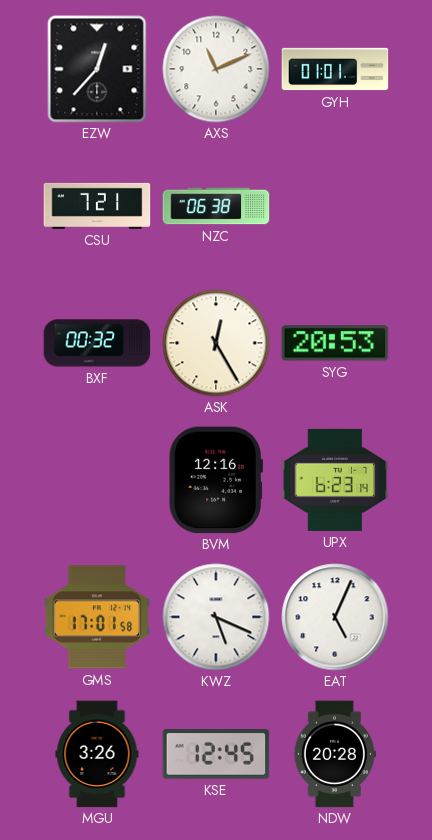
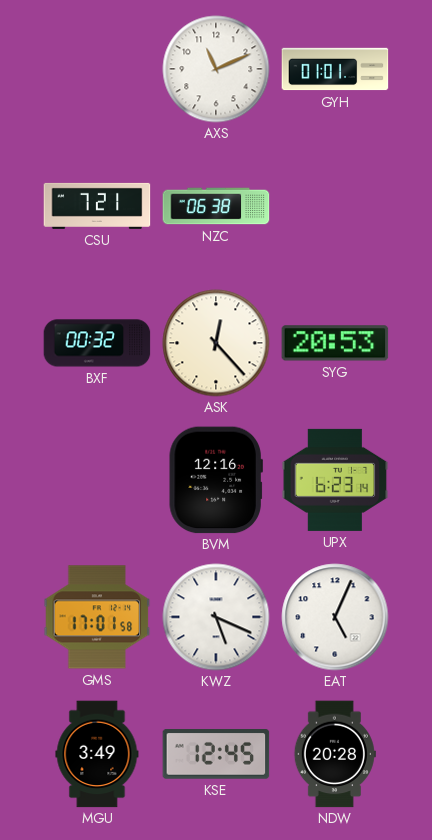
EZW: 12:37 -> none (97, 69)
ASK: 12:25 -> 12:23 (216, 343)
MGU: 3:26 -> 3:49 (97, 754)
